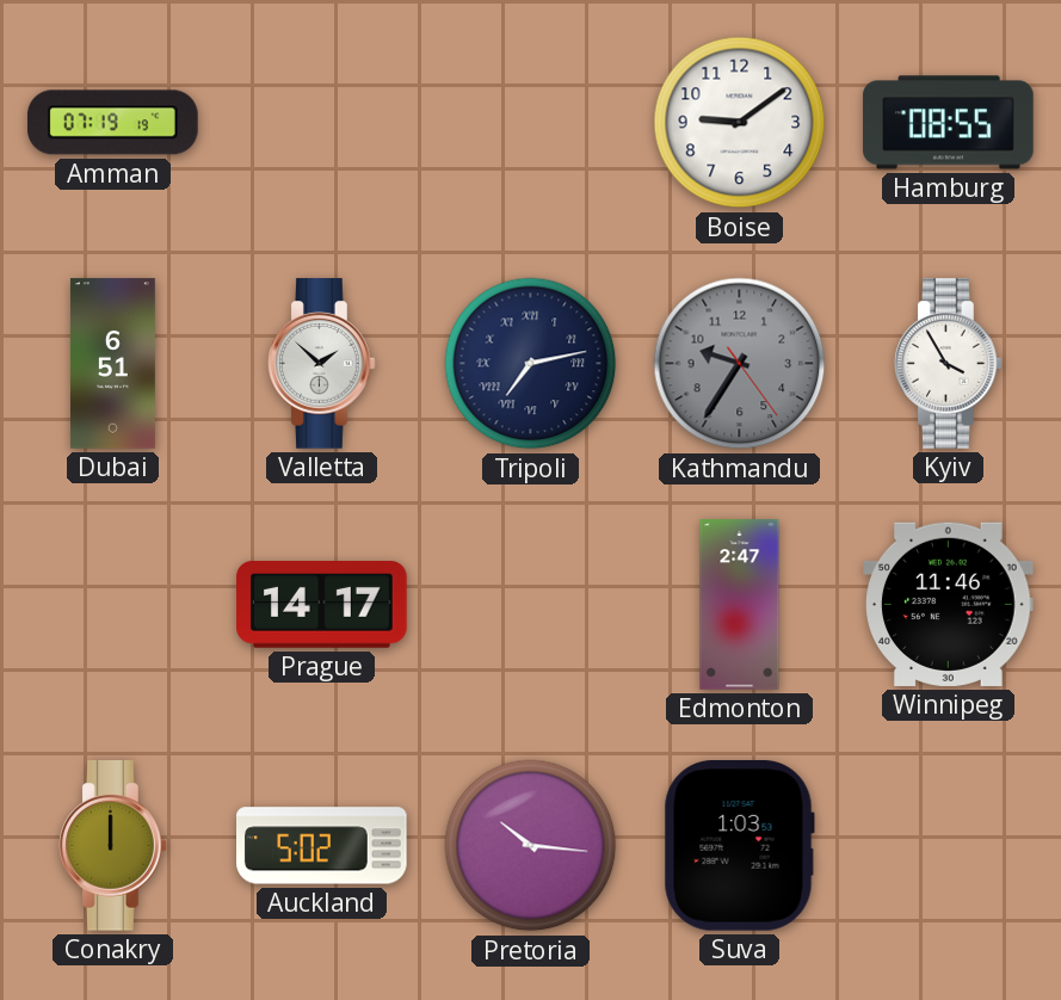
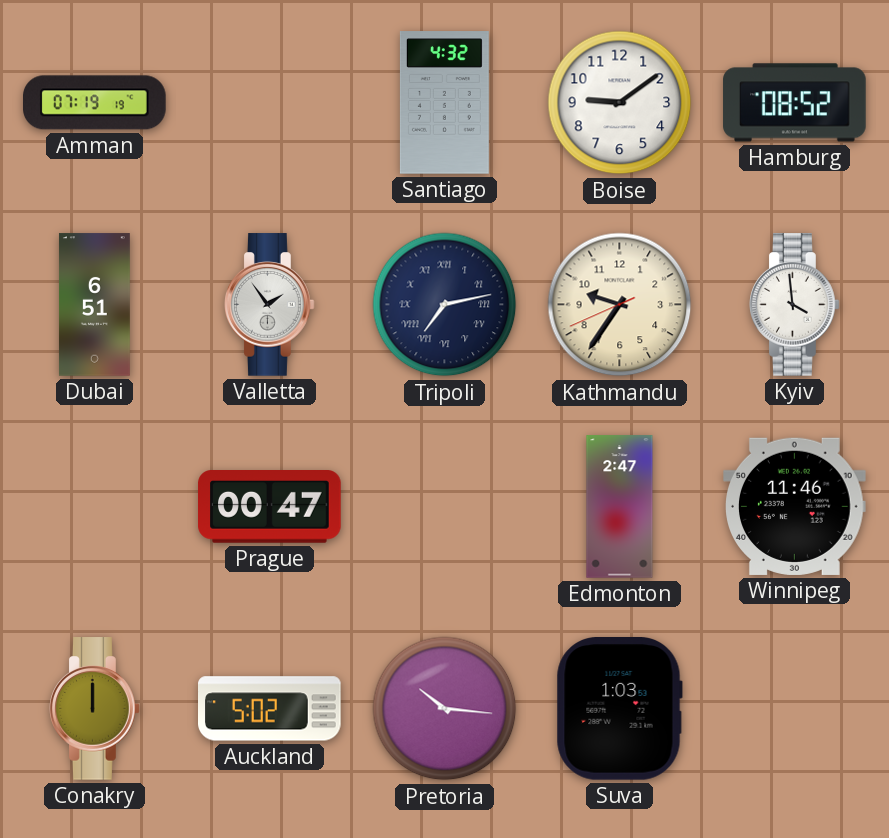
Santiago: none -> 4:32 (444, 103)
Hamburg: 08:55 -> 08:52 (795, 103)
Valletta: 1:52 -> 1:54 (270, 305)
Kathmandu: 9:35:24 -> 9:35:41 (620, 305)
Kathmandu dial: grey -> cream (620, 305)
Kyiv: 3:55 -> 3:59 (795, 305)
Prague: 14:17 -> 00:47 (270, 507)
